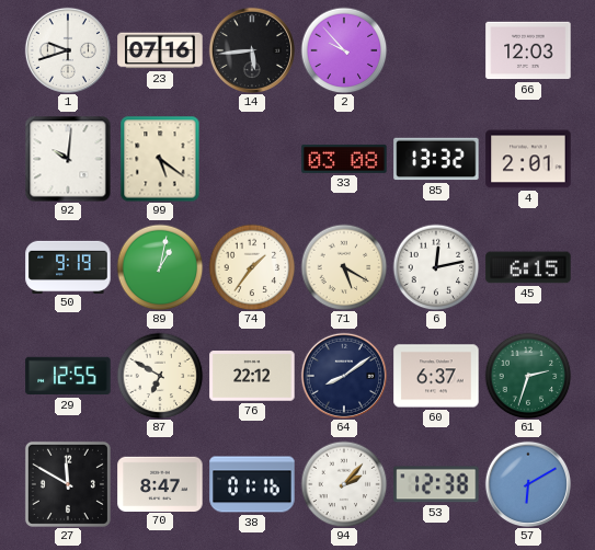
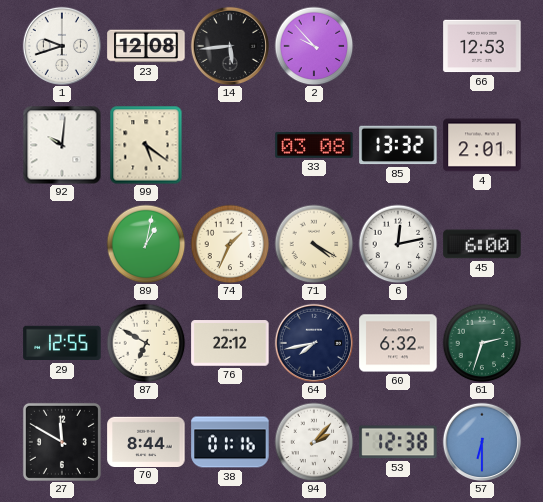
23: 07:16 -> 12:08 (146, 46)
66: 12:03 -> 12:53 (482, 46)
50: 9:19 -> none (68, 266)
74: 1:36 -> 1:34 (230, 244)
71: 5:20 -> 4:20 (314, 244)
45: 6:15 -> 6:00 (482, 244)
64: 8:09 -> 7:43 (313, 342)
60: 6:37 -> 6:32 (398, 343)
70: 8:47 -> 8:44 (146, 441)
57: 6:10 -> 6:30 (481, 441)
